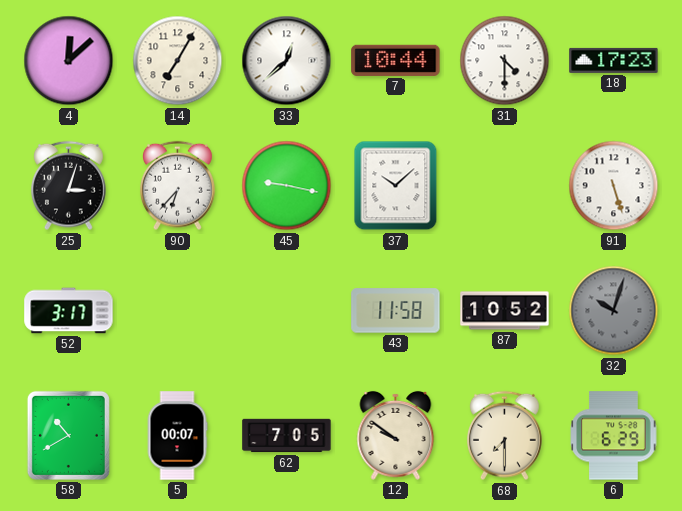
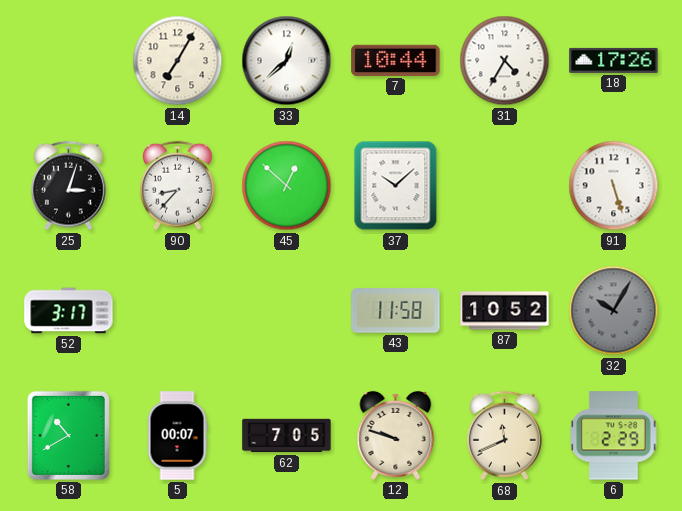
4: 12:08 -> none (69, 61)
31: 4:30 -> 4:35 (505, 61)
18: 17:23 -> 17:26 (614, 60)
90: 6:37 -> 8:37 (178, 186)
45: 9:17 -> 12:52 (287, 186)
32: 10:03 -> 10:05 (614, 311)
12: 9:51 -> 9:48 (396, 435)
68: 7:30 -> 11:41 (505, 436)
6: 6:29 -> 2:29 (614, 436)
